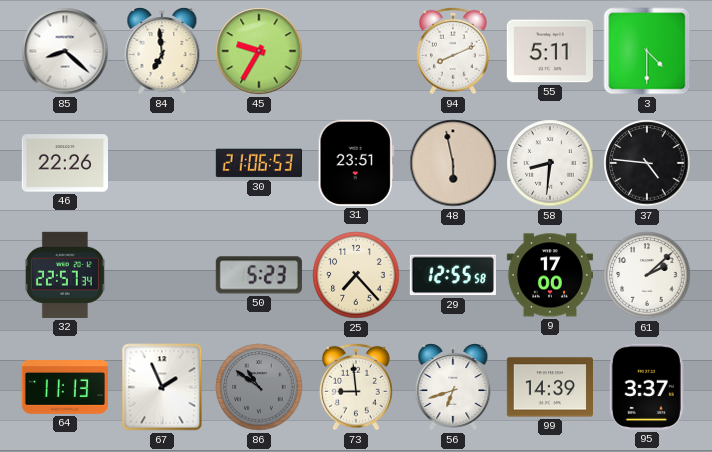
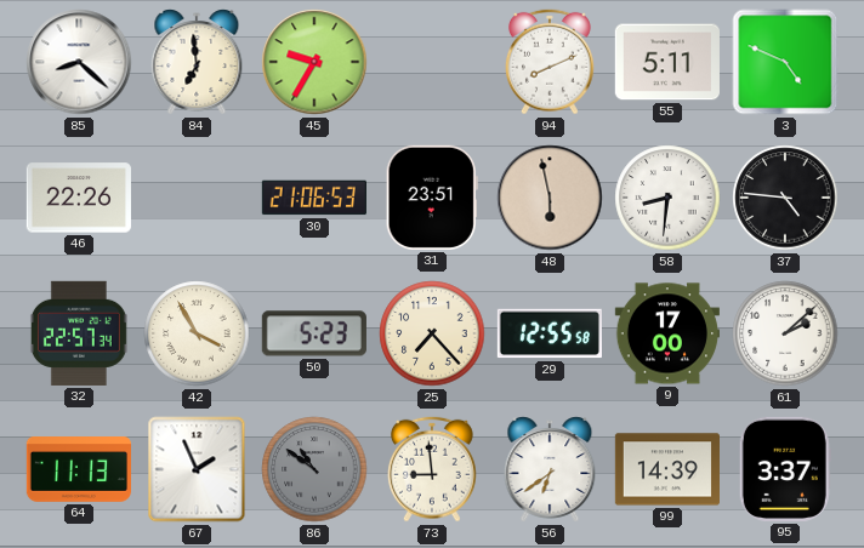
3: 4:30 -> 4:49 (785, 62)
42: none -> 3:55 (197, 333)
56: 6:42 -> 6:39 (550, 469)
